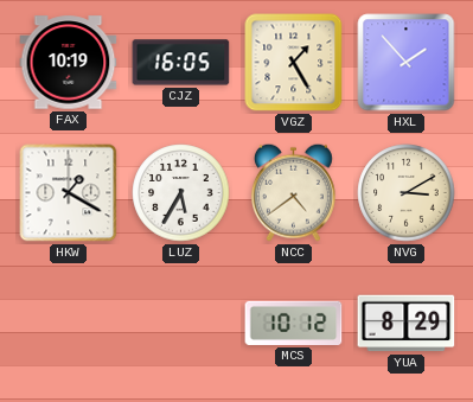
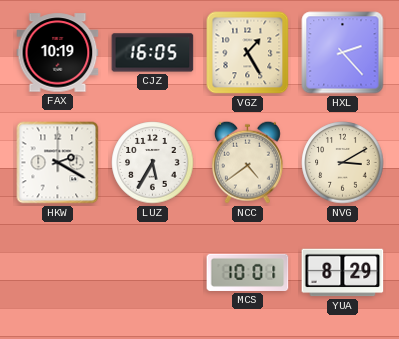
HXL: 1:53 -> 2:23 (343, 53)
HKW: 1:20 -> 2:20 (58, 163)
MCS: 10:12 -> 10:01 (248, 272)
